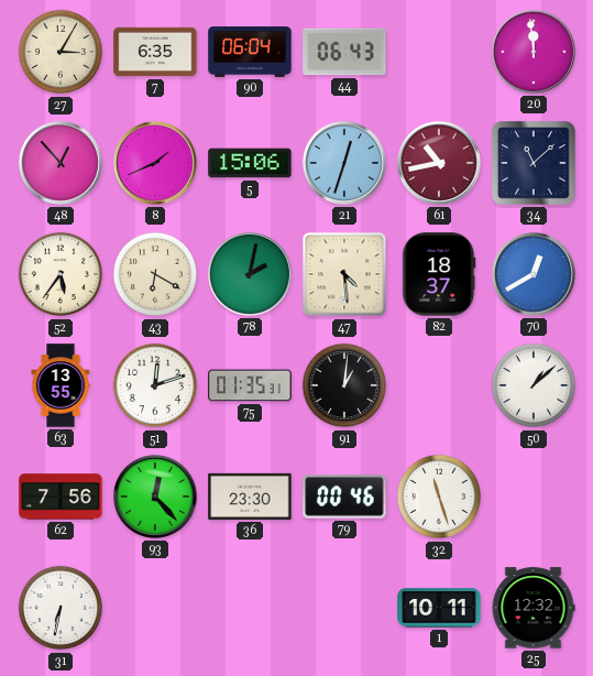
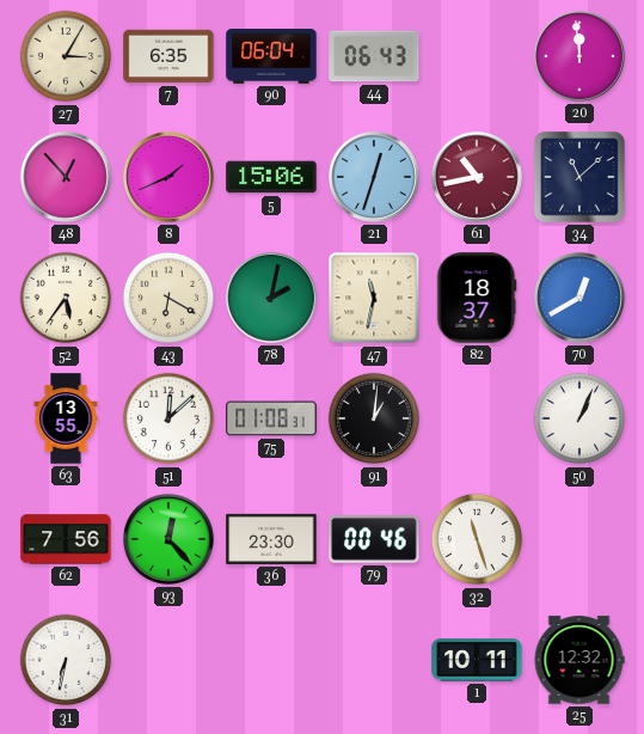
47: 4:29 -> 11:32 (374, 298)
51: 12:12 -> 12:08 (168, 418)
75: 01:35 -> 01:08 (271, 418)
50: 1:08 -> 1:04 (579, 418)
